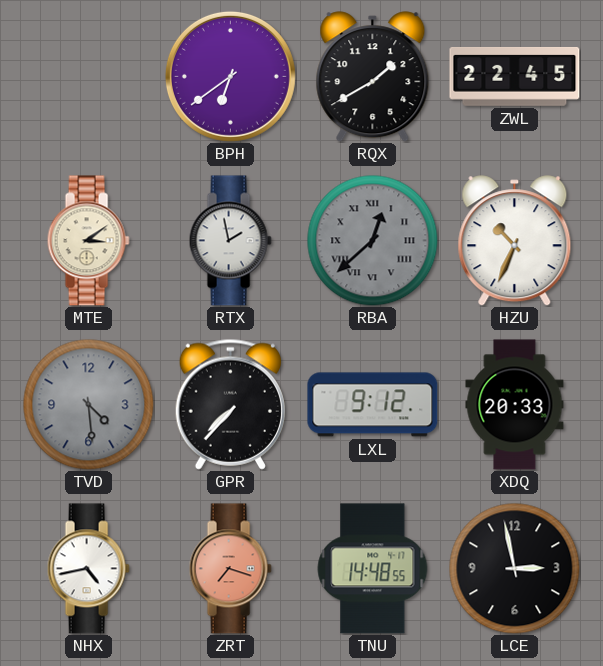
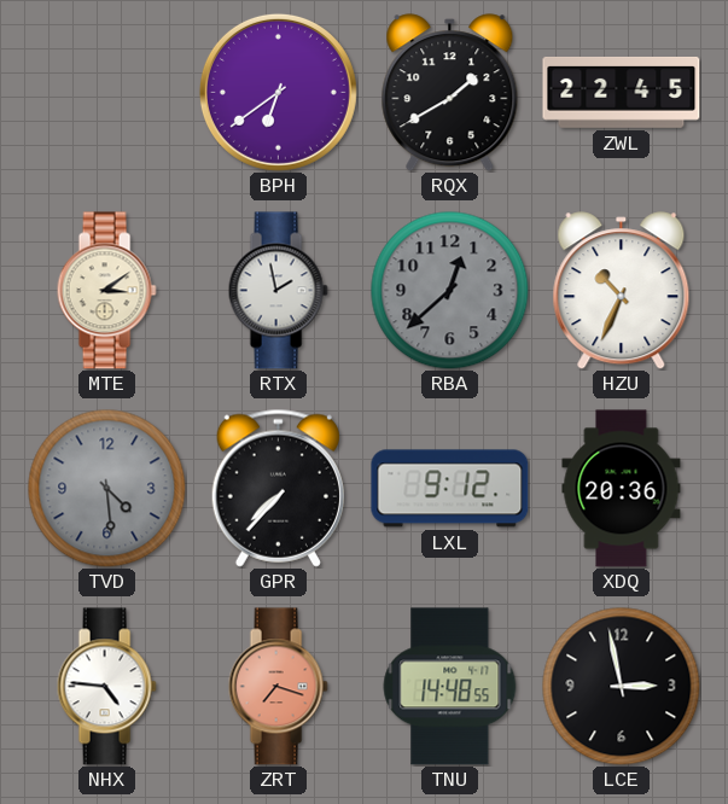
RBA numerals: Roman -> Arabic (450, 291)
XDQ: 20:33 -> 20:36 (622, 489)
NHX: 4:43 -> 4:46 (106, 687)
